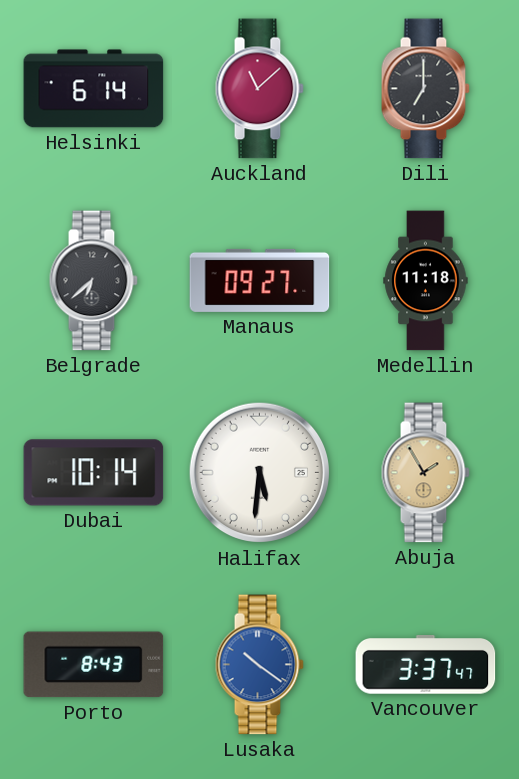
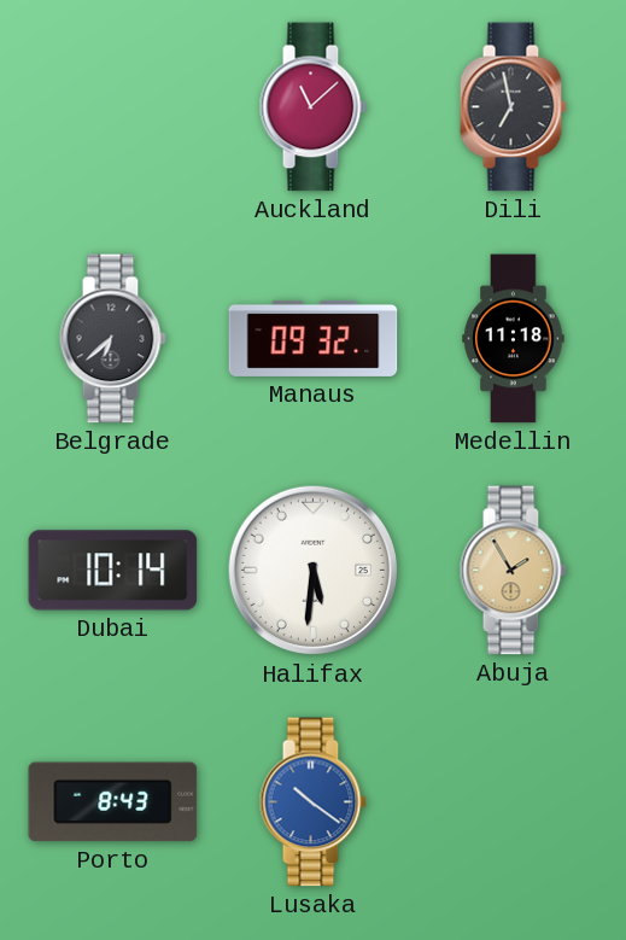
Helsinki: 6:14 -> none (94, 89)
Dili: 7:00 -> 6:58 (513, 107)
Manaus: 09:27 -> 09:32 (314, 338)
Vancouver: 3:37 -> none (426, 665)
